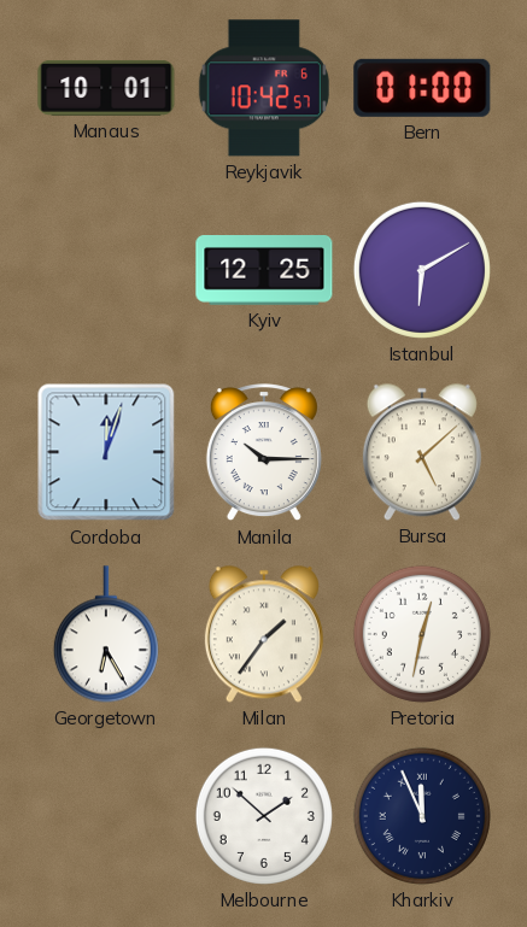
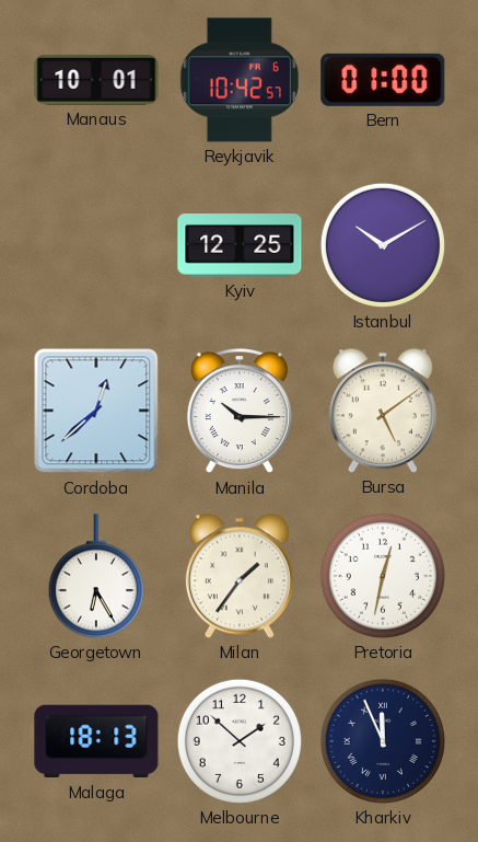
Istanbul: 6:10 -> 10:10 (383, 245)
Cordoba: 12:03 -> 12:38 (96, 411)
Bursa: 5:08 -> 5:09 (383, 411)
Malaga: none -> 18:13 (96, 741)
